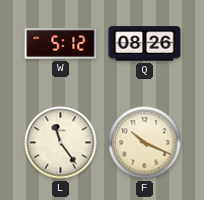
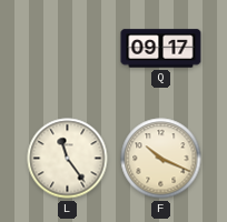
W: 5:12 -> none (61, 43)
Q: 08:26 -> 09:17 (161, 49)
